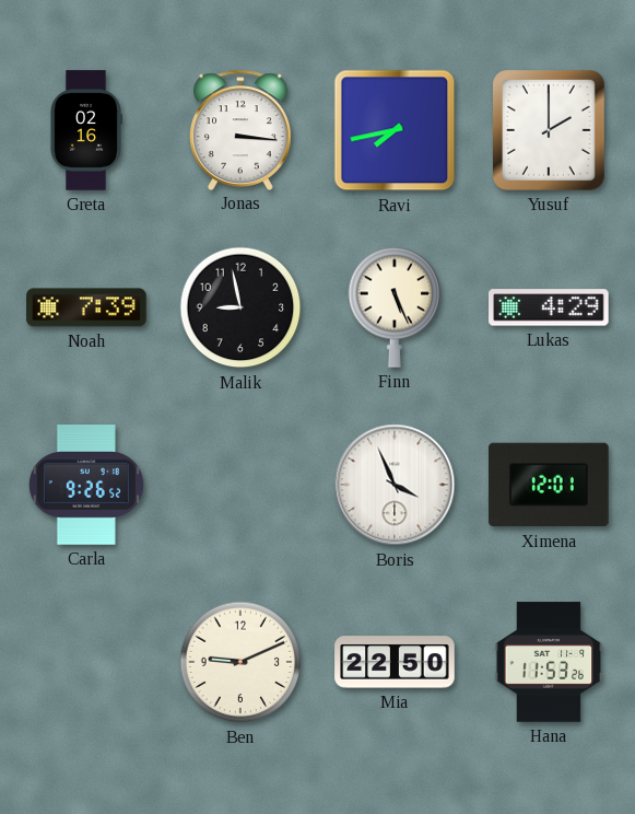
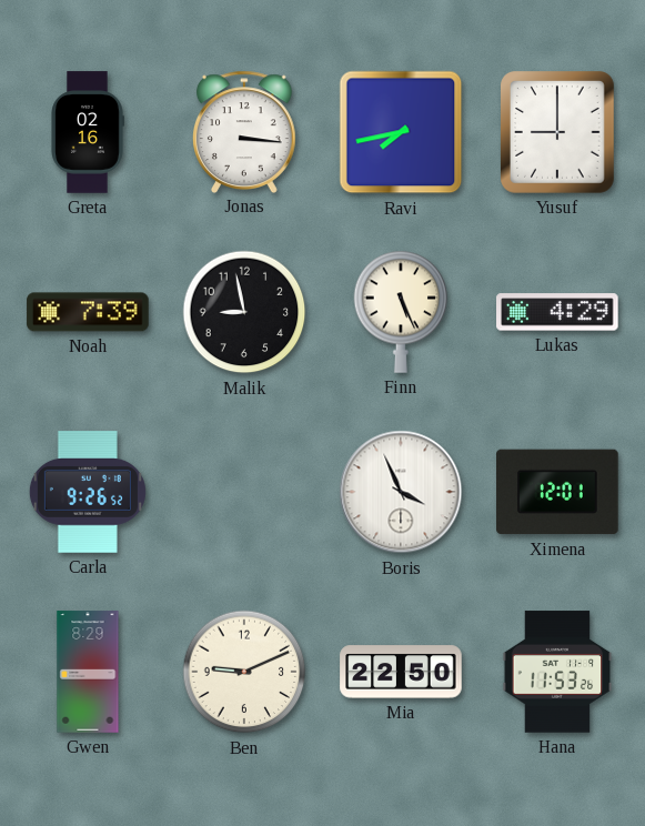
Yusuf: 2:00 -> 9:00 (558, 133)
Gwen: none -> 8:29 (88, 672)
